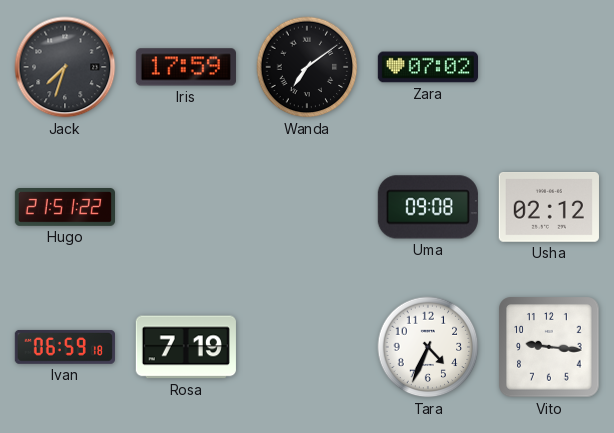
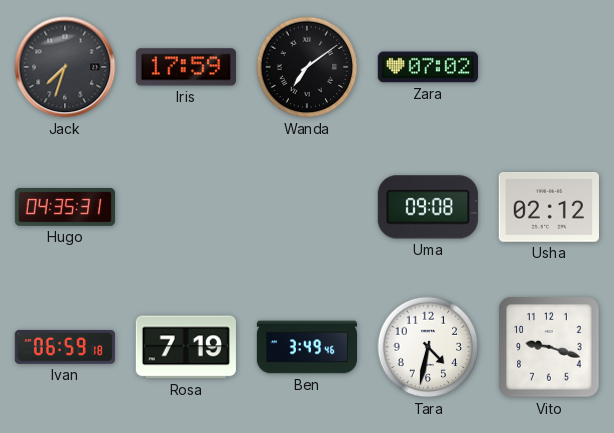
Hugo: 21:51 -> 04:35 (64, 208)
Ben: none -> 3:49 (306, 347)
Tara: 4:34 -> 4:32 (428, 347)
Vito: 9:16 -> 9:18 (549, 347)
